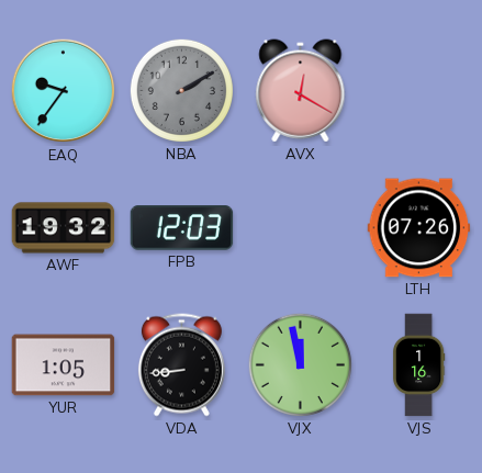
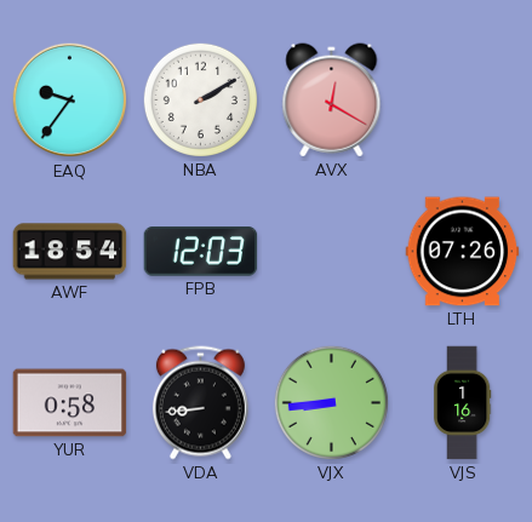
NBA dial: grey -> white (200, 99)
AWF: 19:32 -> 18:54 (70, 252)
YUR: 1:05 -> 0:58 (70, 403)
VJX: 11:58 -> 8:44 (331, 402)
